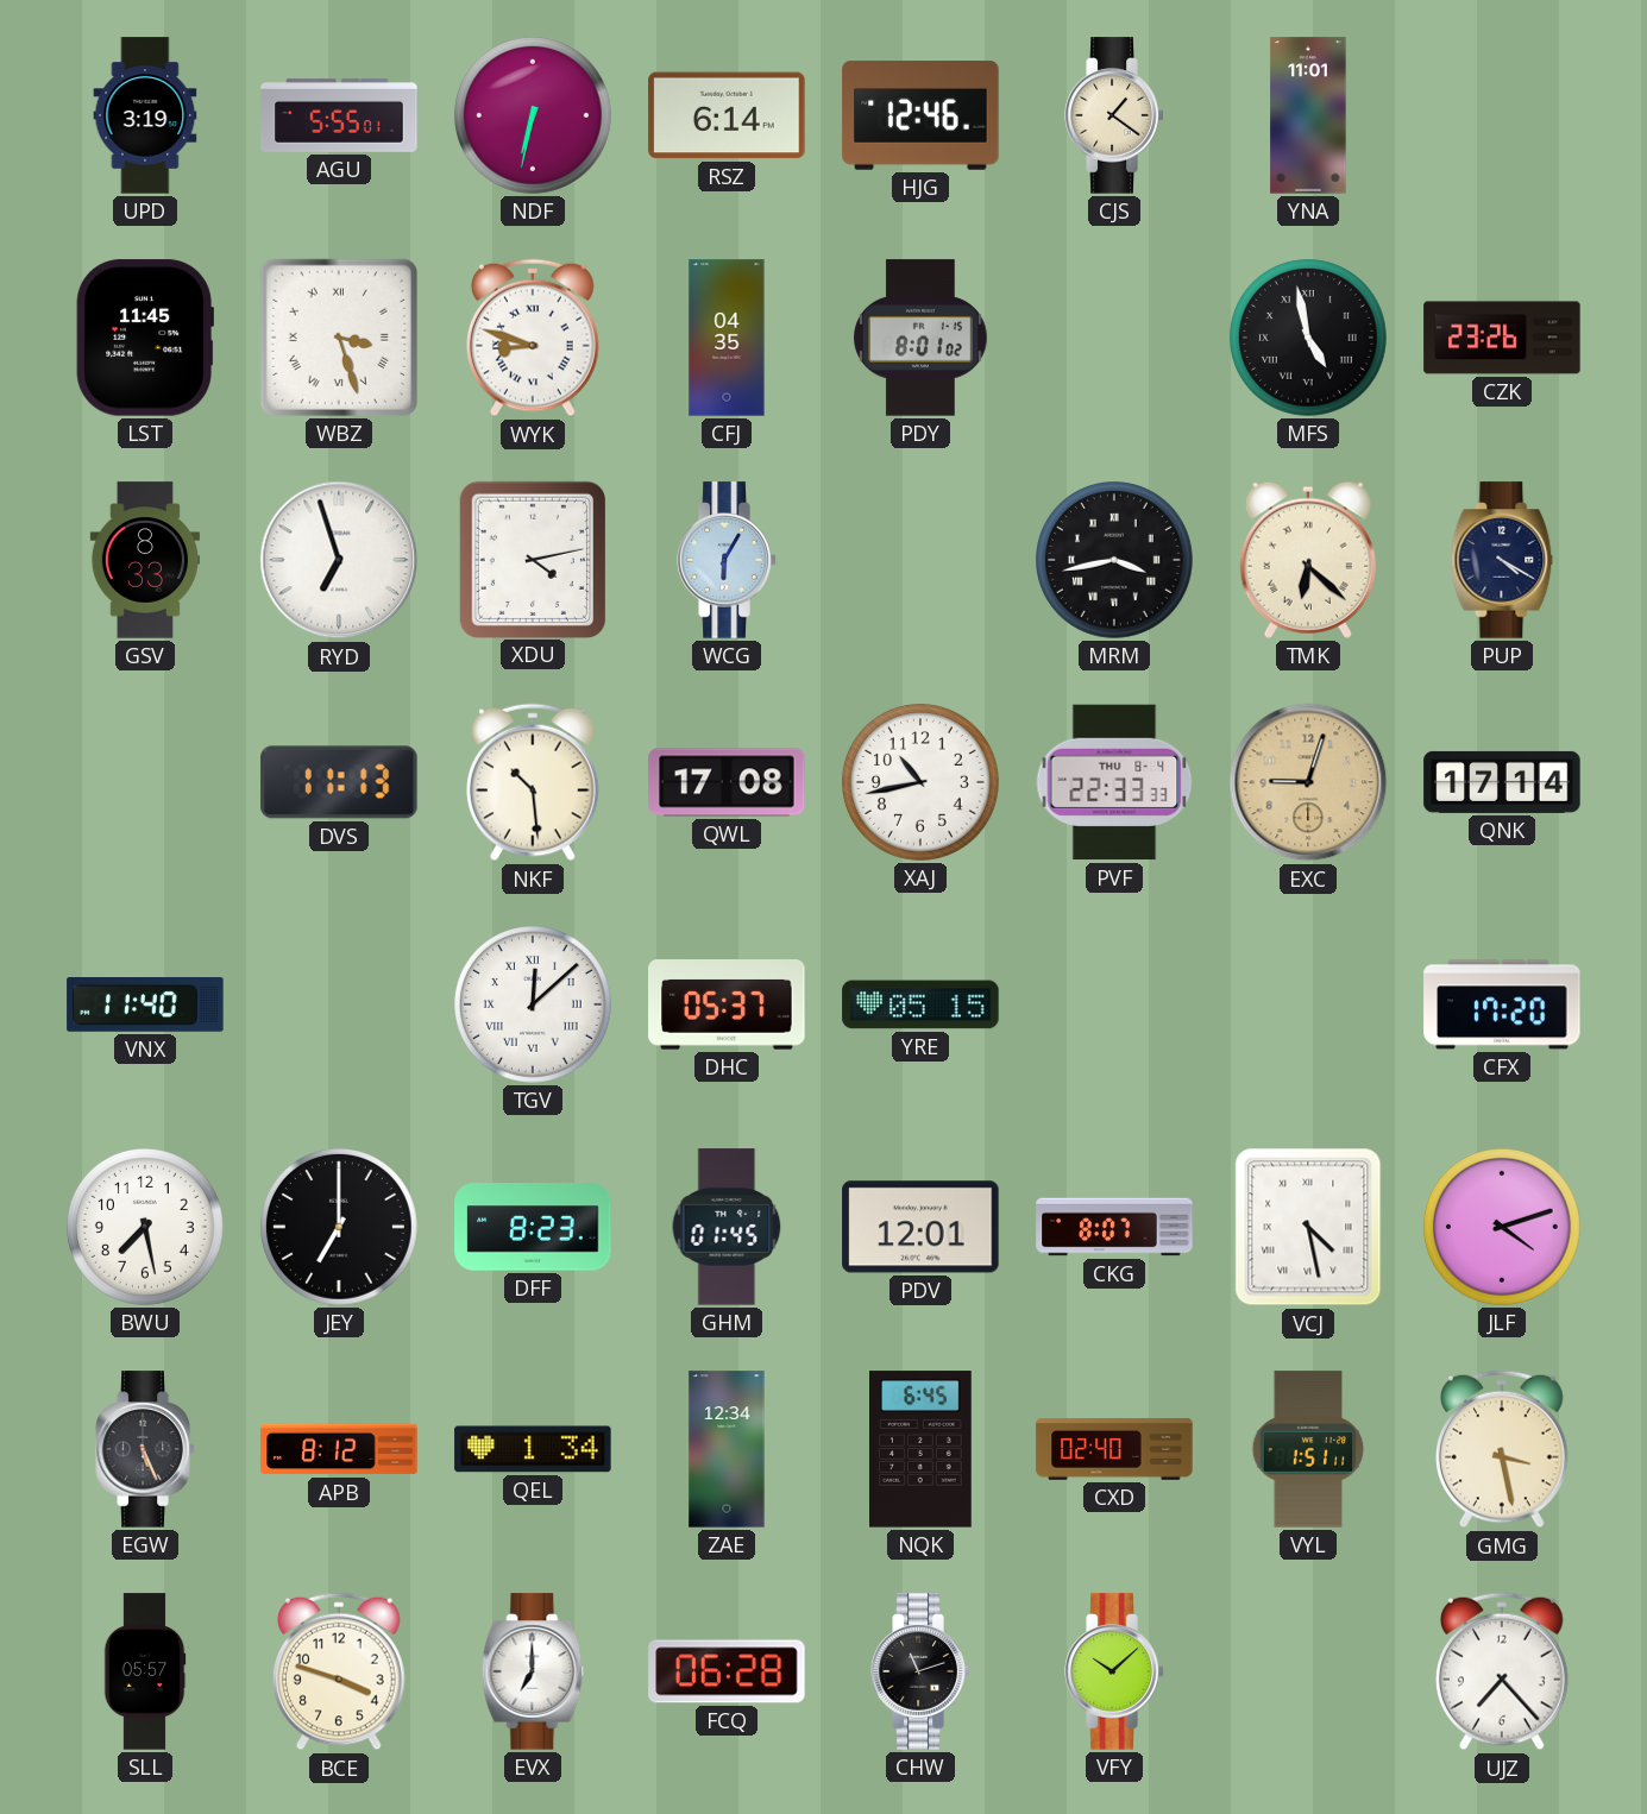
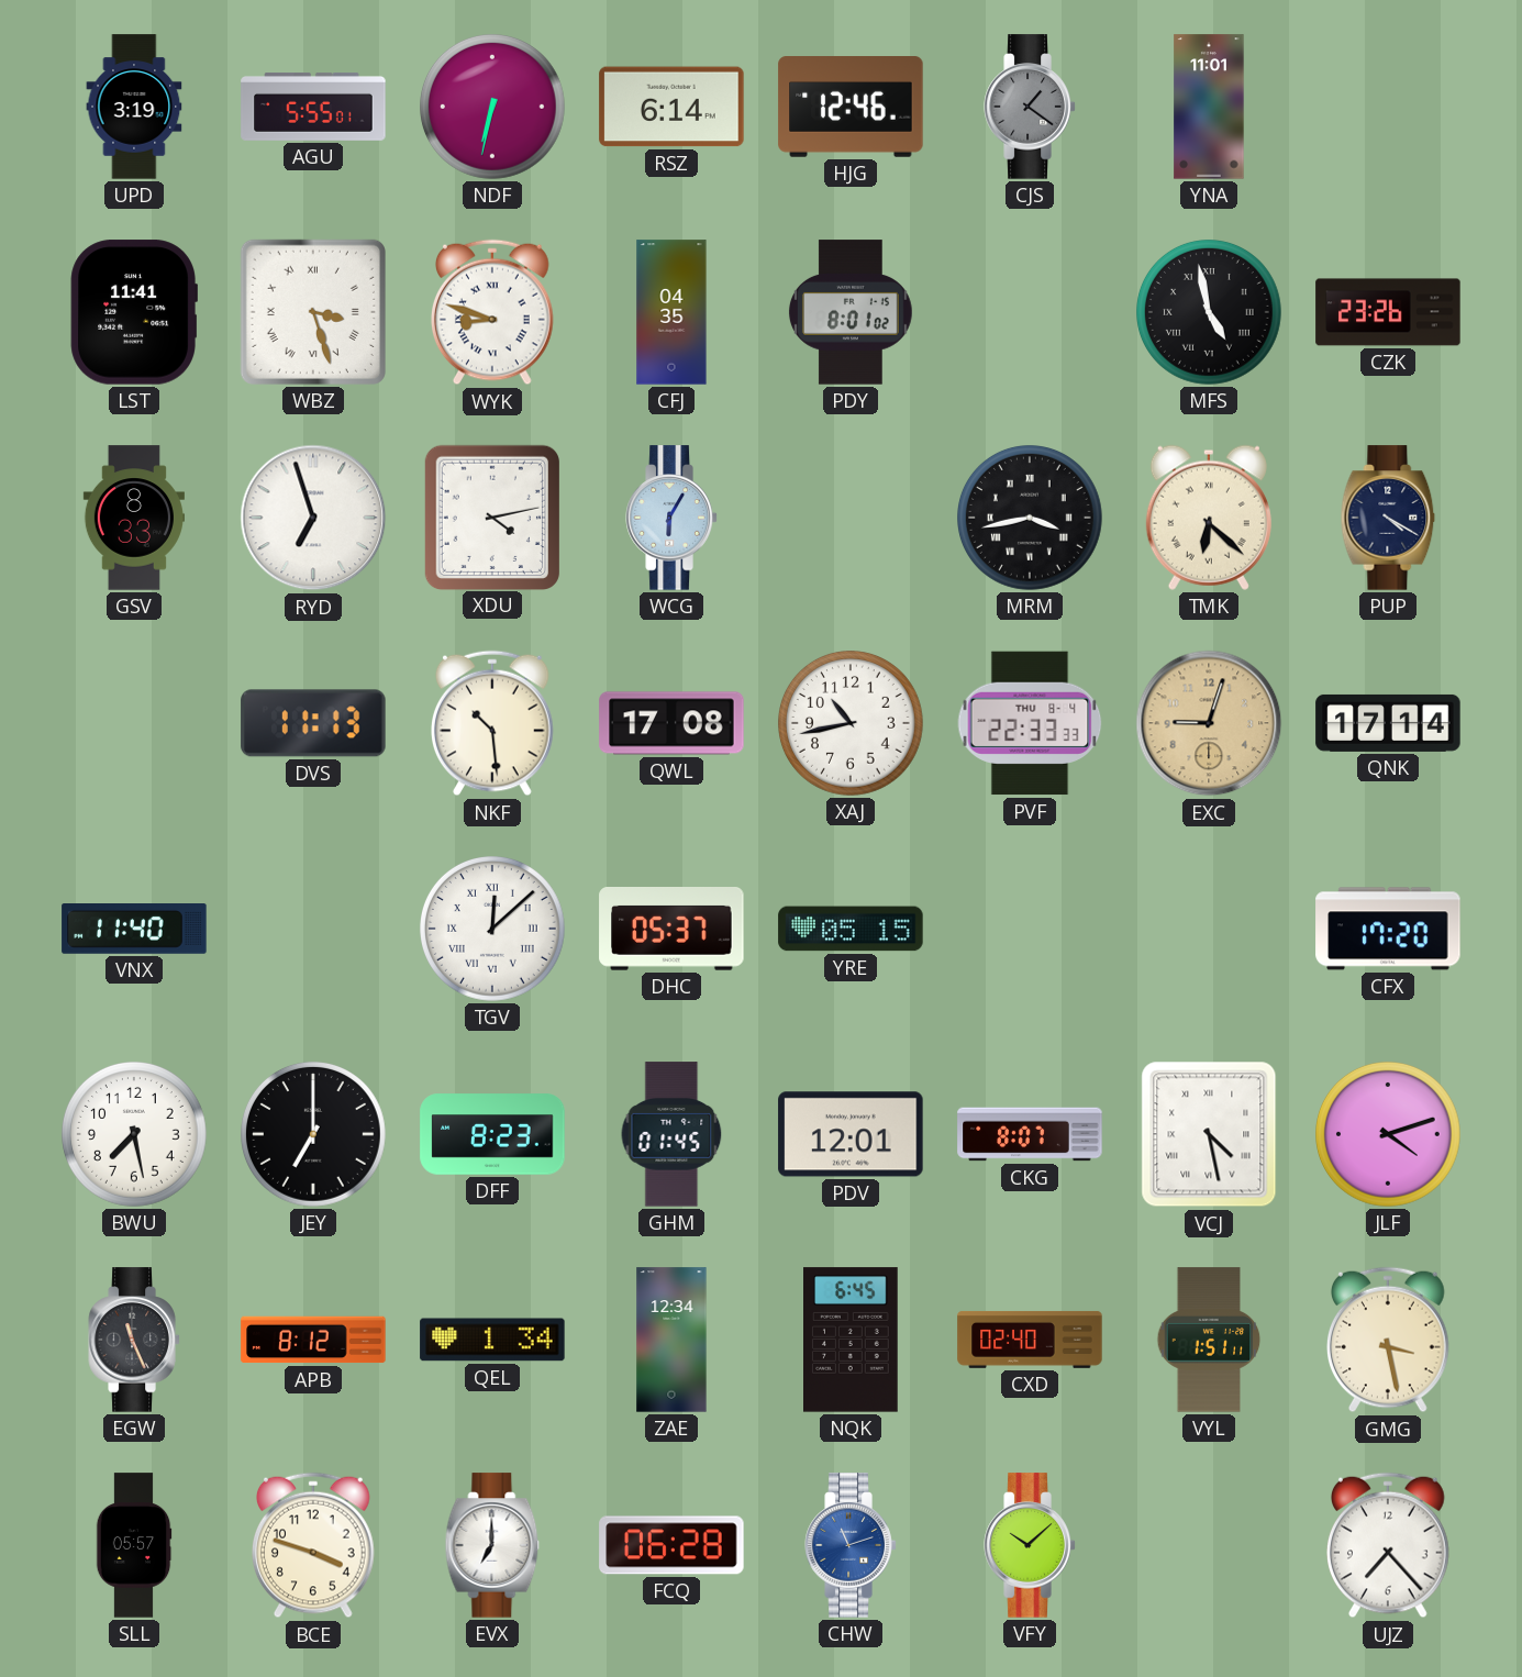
CJS dial: cream -> grey (1030, 107)
LST: 11:45 -> 11:41 (134, 312)
EGW: 5:26 -> 11:26 (134, 1340)
CHW dial: black -> blue (851, 1545)
